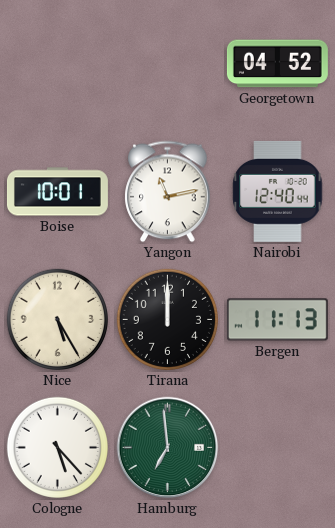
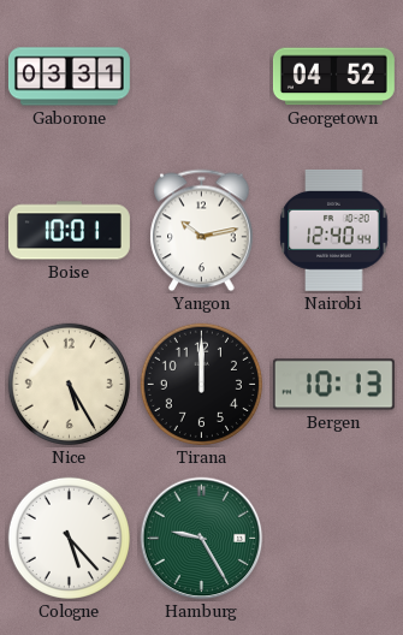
Gaborone: none -> 03:31 (69, 77)
Yangon: 11:13 -> 10:13 (202, 231)
Bergen: 11:13 -> 10:13 (333, 385)
Hamburg: 6:59 -> 9:25 (202, 539)
